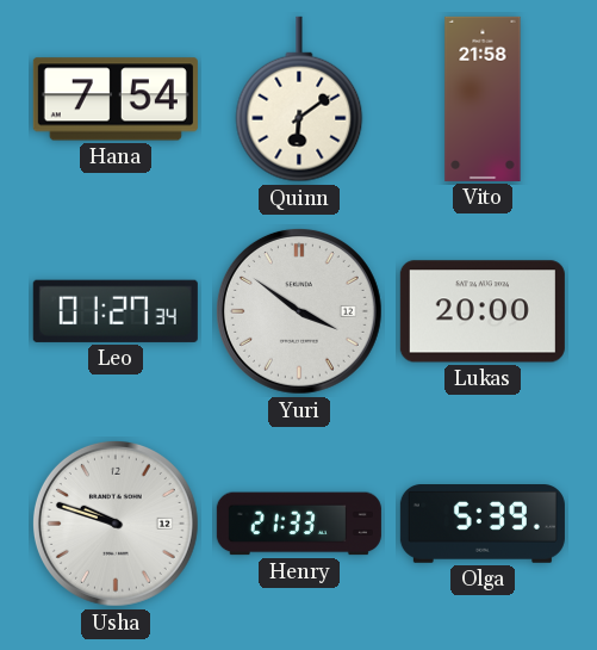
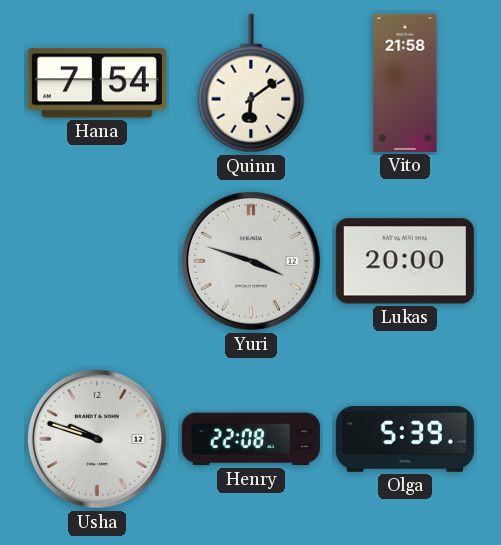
Leo: 01:27 -> none (116, 311)
Yuri: 3:51 -> 3:48 (251, 261)
Henry: 21:33 -> 22:08 (251, 439)
